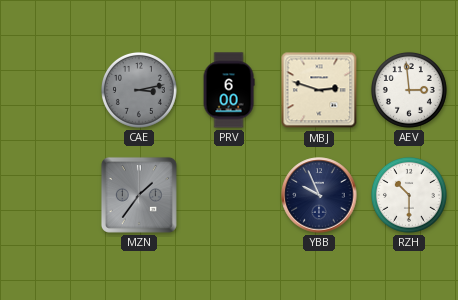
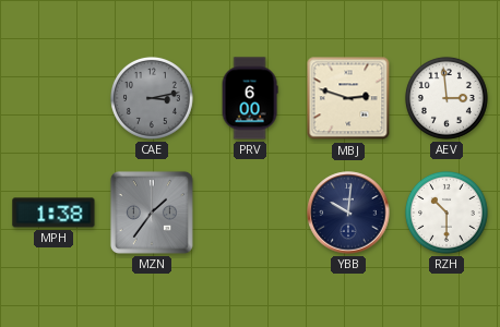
MPH: none -> 1:38 (53, 213)
YBB: 9:56 -> 10:01 (348, 213)
